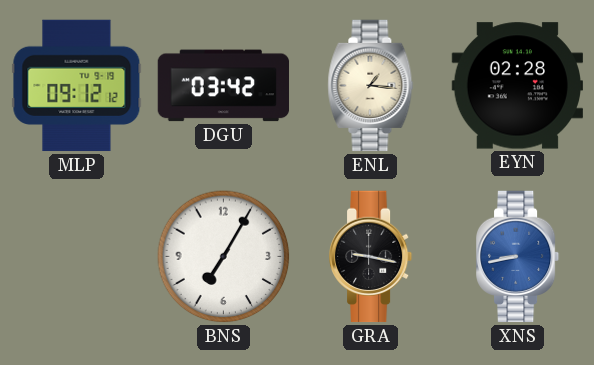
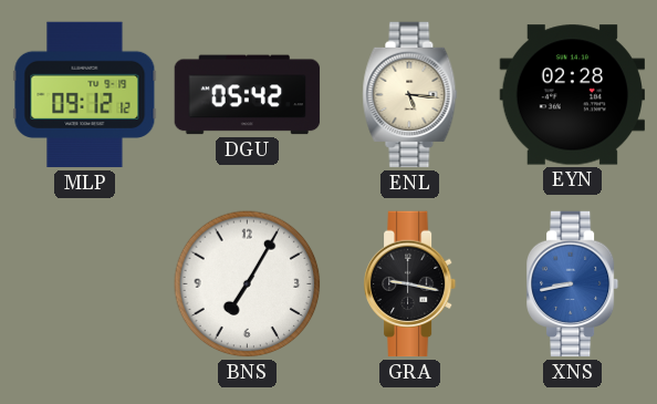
DGU: 03:42 -> 05:42 (248, 95)
ENL: 1:16 -> 5:16 (410, 95)
